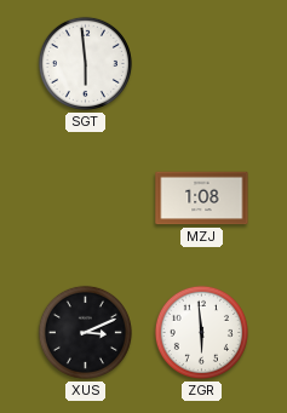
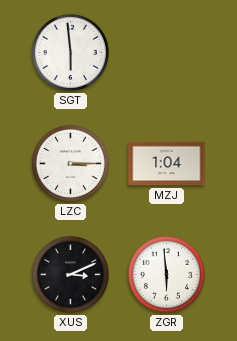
LZC: none -> 3:15 (70, 163)
MZJ: 1:08 -> 1:04 (167, 164)
